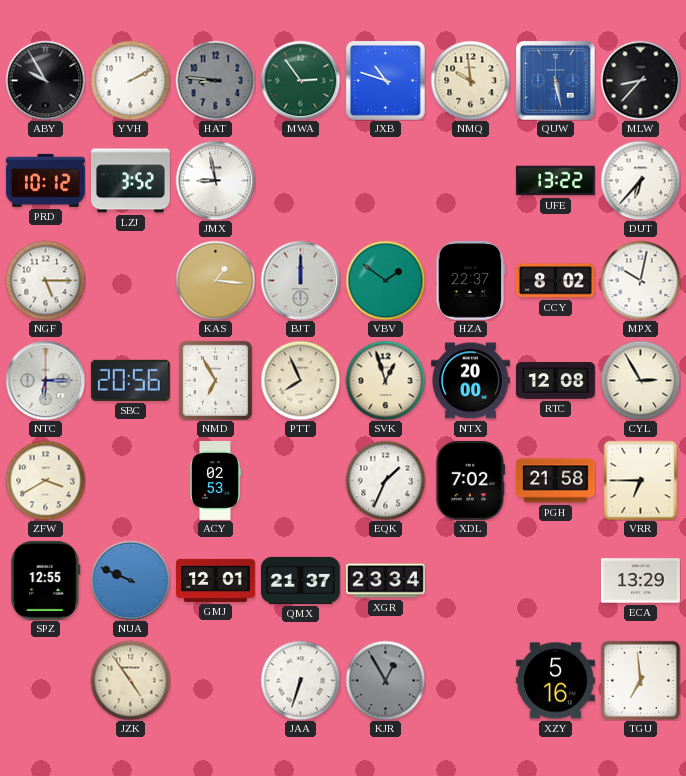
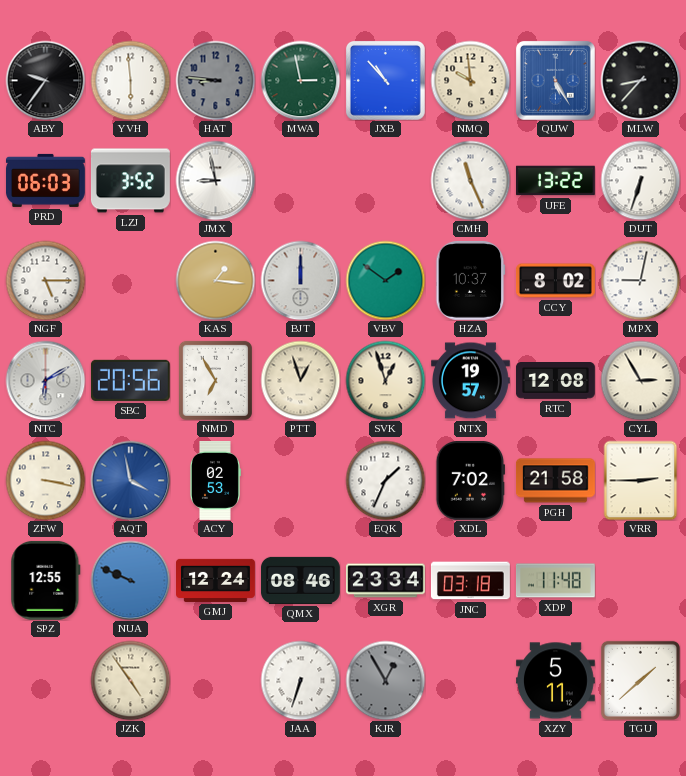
ABY: 9:55 -> 9:36 (45, 80)
YVH: 2:10 -> 5:59 (130, 80)
MWA: 2:54 -> 2:58 (300, 80)
JXB: 10:48 -> 10:53 (385, 80)
QUW: 5:28 -> 5:25 (555, 80)
PRD: 10:12 -> 06:03 (45, 180)
CMH: none -> 11:26 (470, 180)
DUT: 6:37 -> 6:33 (640, 180)
HZA: 22:37 -> 10:37 (471, 280)
MPX: 10:02 -> 9:02 (640, 280)
NTC: 6:15 -> 6:10 (45, 380)
PTT: 7:56 -> 12:57 (300, 380)
NTX: 20:00 -> 19:57 (470, 381)
ZFW: 3:40 -> 3:17 (45, 480)
AQT: none -> 3:58 (130, 480)
VRR: 6:45 -> 2:45 (641, 480)
GMJ: 12:01 -> 12:24 (216, 580)
QMX: 21:37 -> 08:46 (300, 580)
JNC: none -> 03:18 (470, 581)
XDP: none -> 11:48 (555, 581)
ECA: 13:29 -> none (640, 581)
XZY: 5:16 -> 5:11 (555, 681)
TGU: 6:59 -> 1:38 (640, 680)
